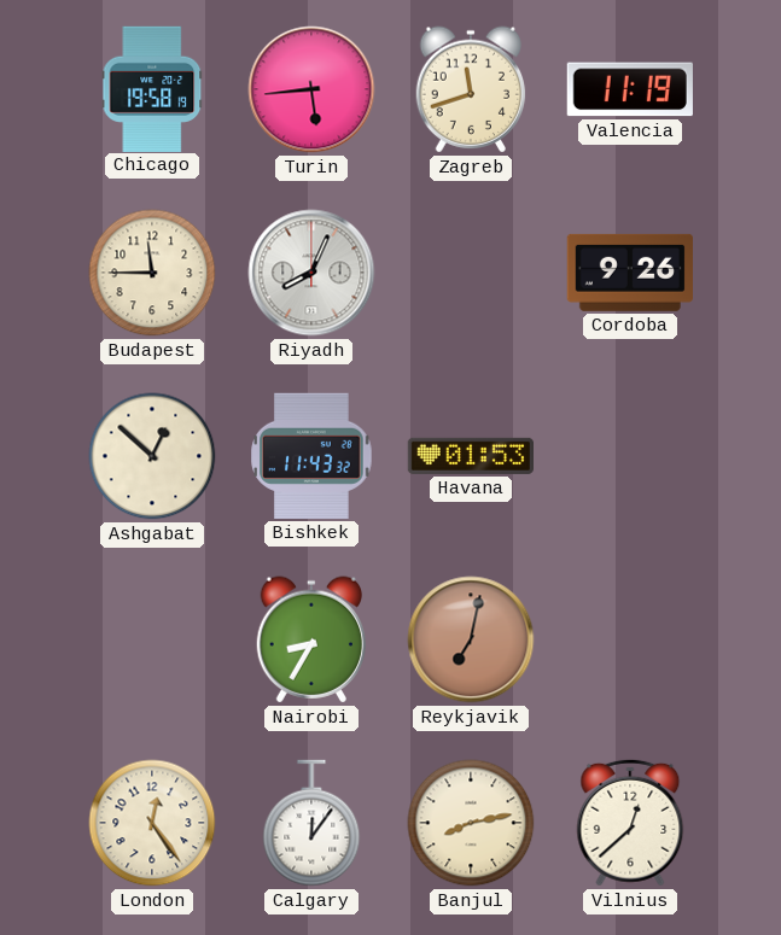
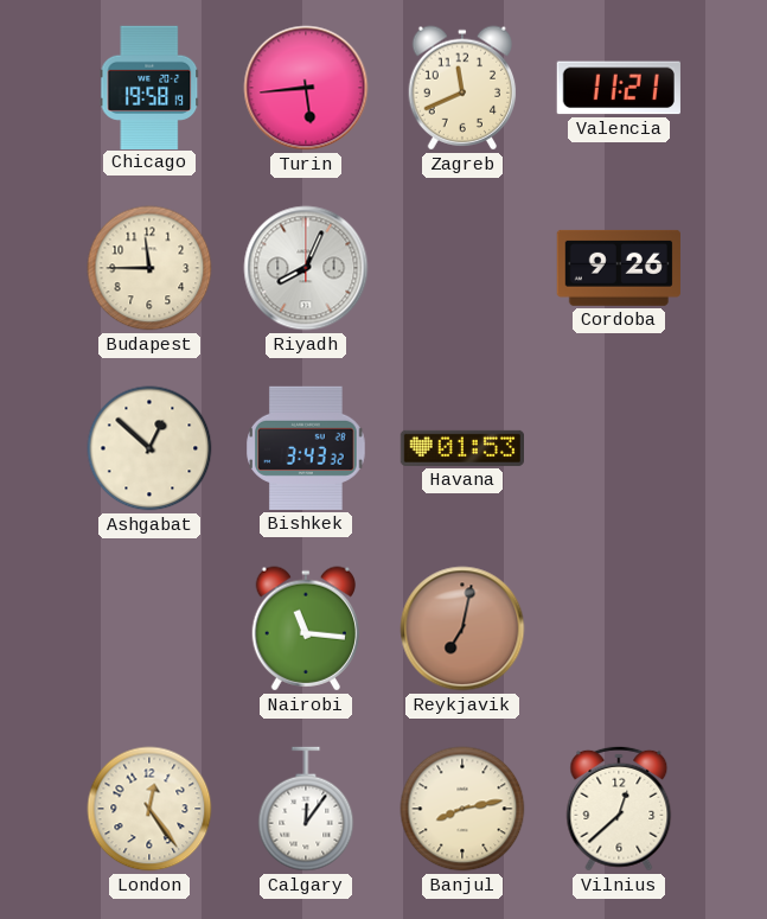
Zagreb: 11:42 -> 11:41 (462, 88)
Valencia: 11:19 -> 11:21 (619, 88)
Bishkek: 11:43 -> 3:43 (306, 448)
Nairobi: 8:35 -> 11:16 (306, 628)
